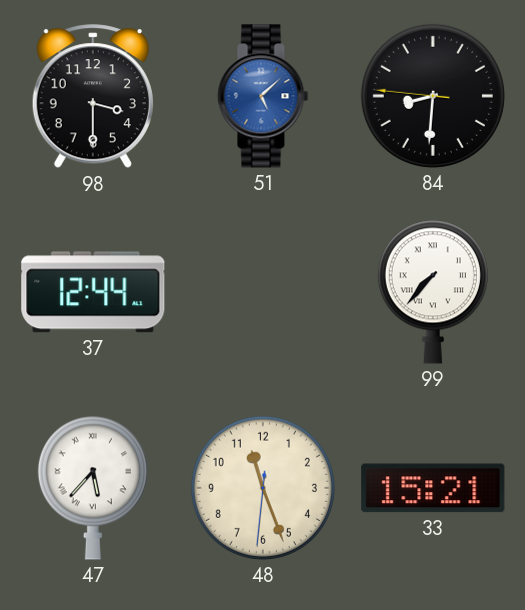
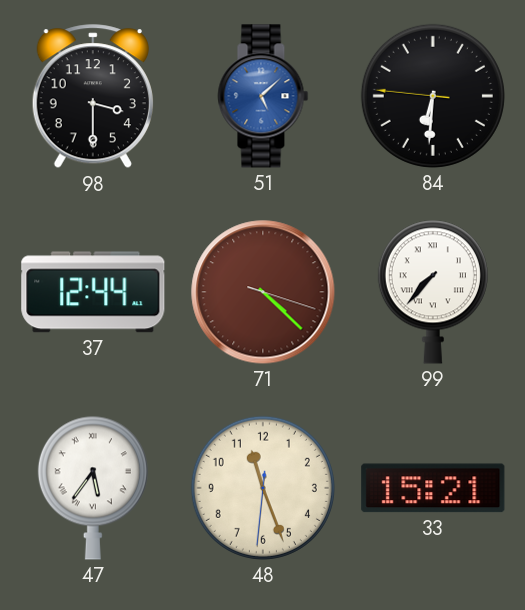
84: 8:30 -> 6:30 (433, 96)
71: none -> 4:22 (263, 292)
47: 5:37 -> 5:36 (93, 488)
